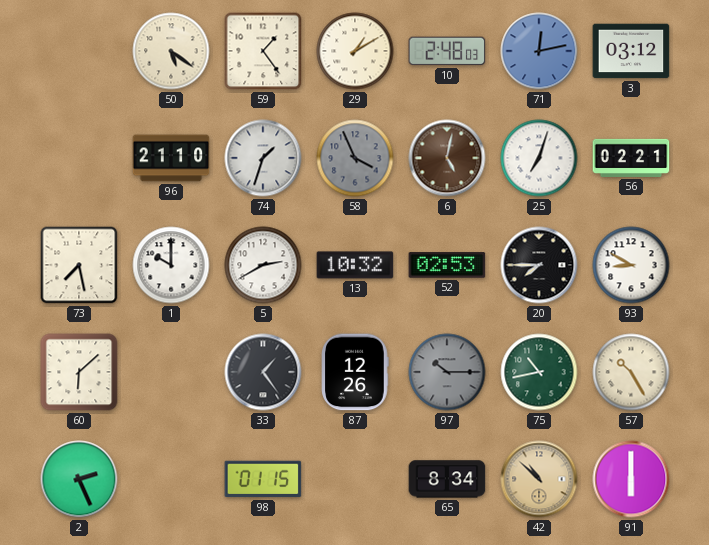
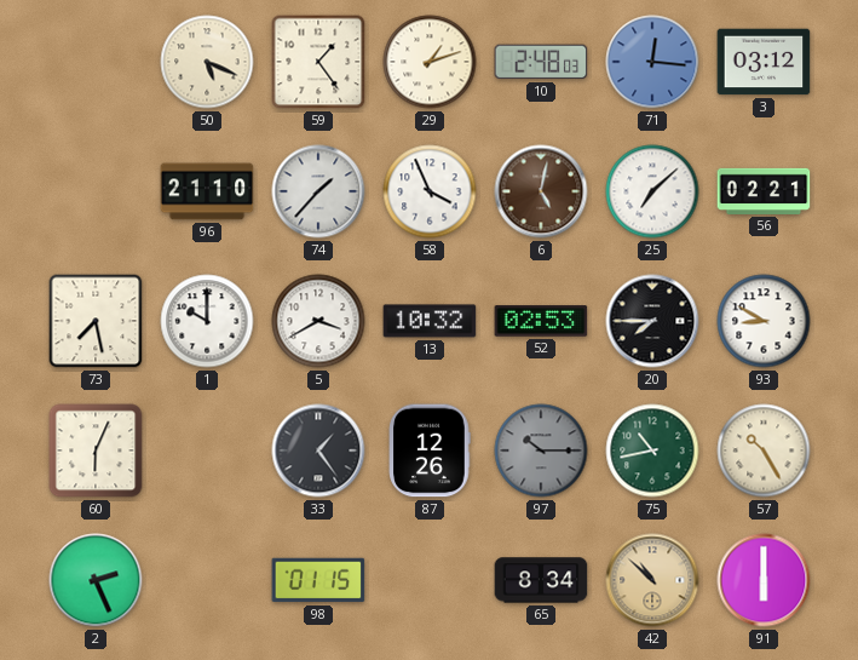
50: 5:21 -> 5:19 (207, 62)
29: 1:10 -> 1:12 (430, 62)
71: 12:13 -> 12:16 (652, 62)
74: 1:33 -> 1:37 (318, 191)
58 dial: grey -> white (430, 191)
25: 7:03 -> 7:08 (652, 191)
5: 2:40 -> 3:40 (318, 321)
60: 6:08 -> 6:04 (96, 450)
